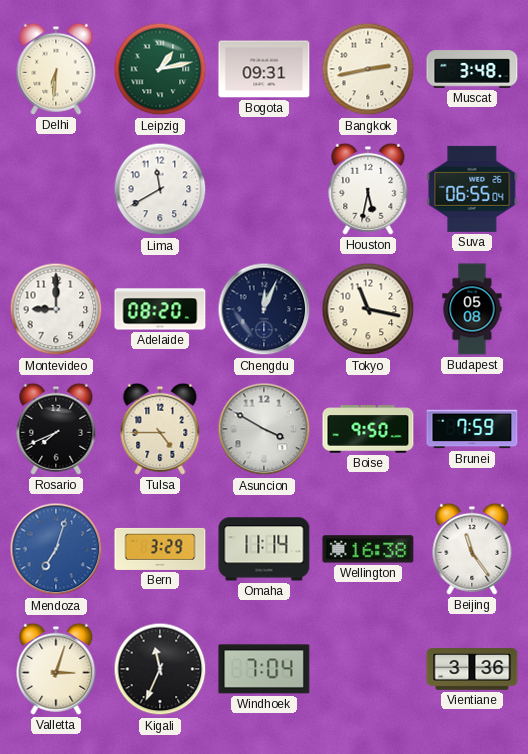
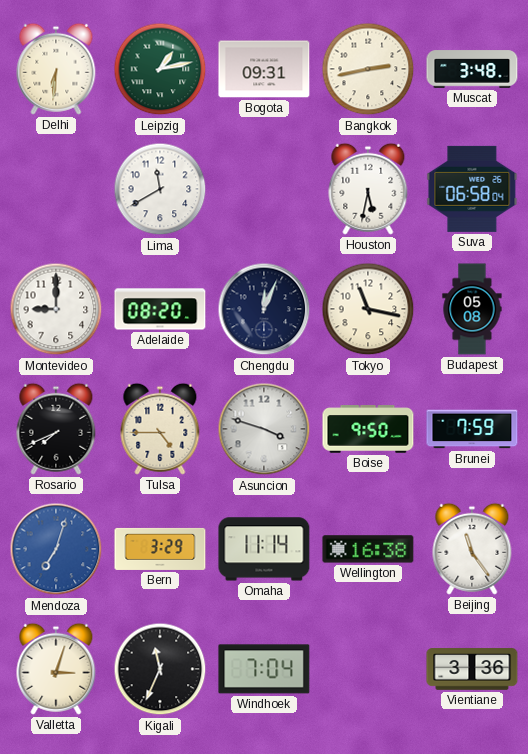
Suva: 06:55 -> 06:58 (472, 189)
Asuncion: 3:50 -> 3:48 (264, 429)
